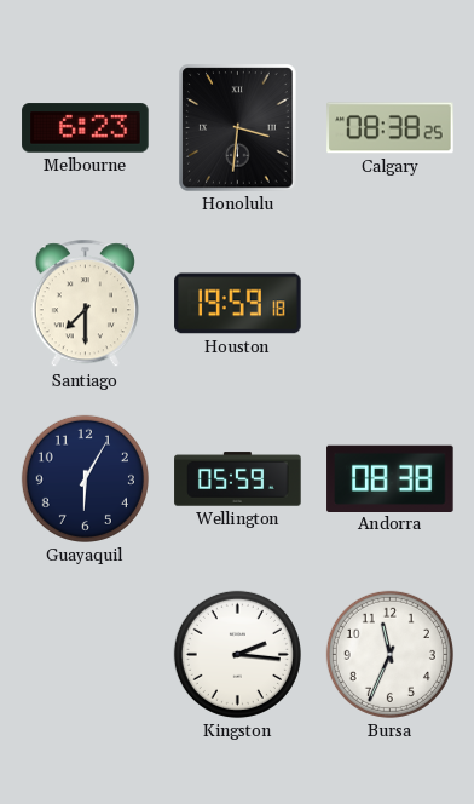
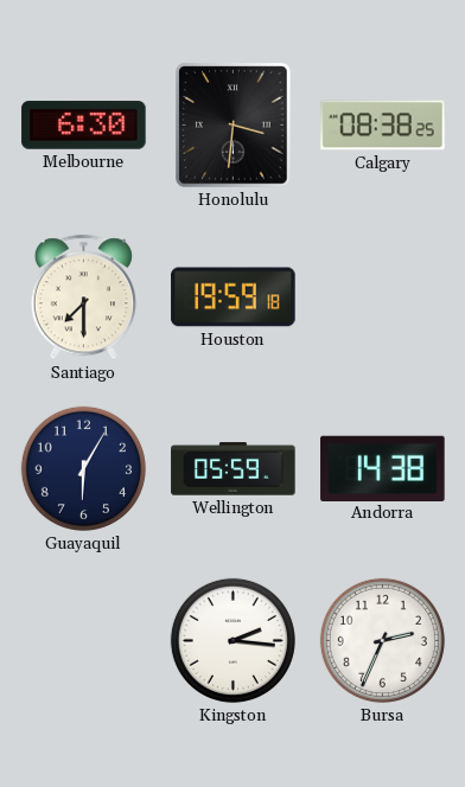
Melbourne: 6:23 -> 6:30 (84, 126)
Andorra: 08:38 -> 14:38 (383, 468)
Bursa: 11:34 -> 2:34 (382, 640)
